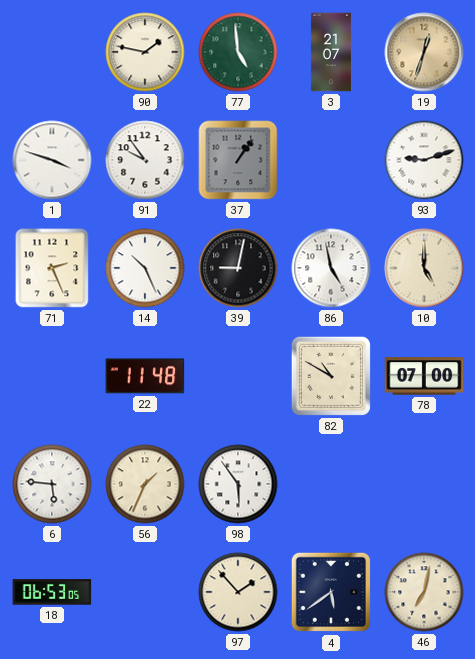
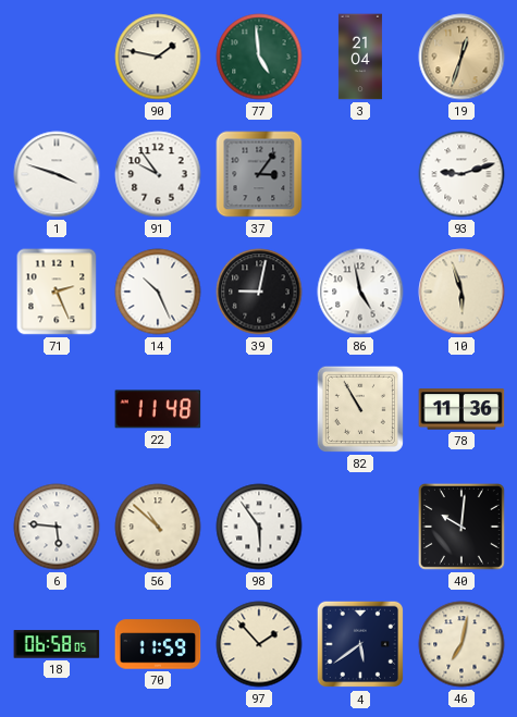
3: 21:07 -> 21:04 (360, 57)
37: 1:06 -> 3:06 (259, 174)
10: 5:00 -> 5:57 (461, 292)
82: 10:50 -> 10:55 (360, 409)
78: 07:00 -> 11:36 (461, 409)
56: 1:34 -> 10:52 (158, 527)
40: none -> 10:01 (463, 528)
18: 06:53 -> 06:58 (57, 644)
70: none -> 11:59 (158, 644)
